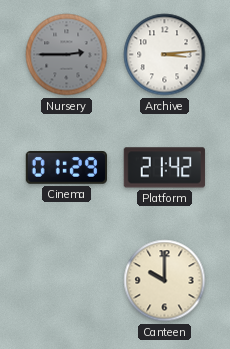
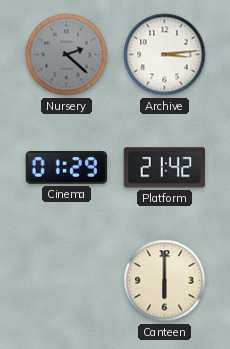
Nursery: 2:45 -> 2:22 (67, 55)
Canteen: 10:00 -> 6:00 (165, 281)
